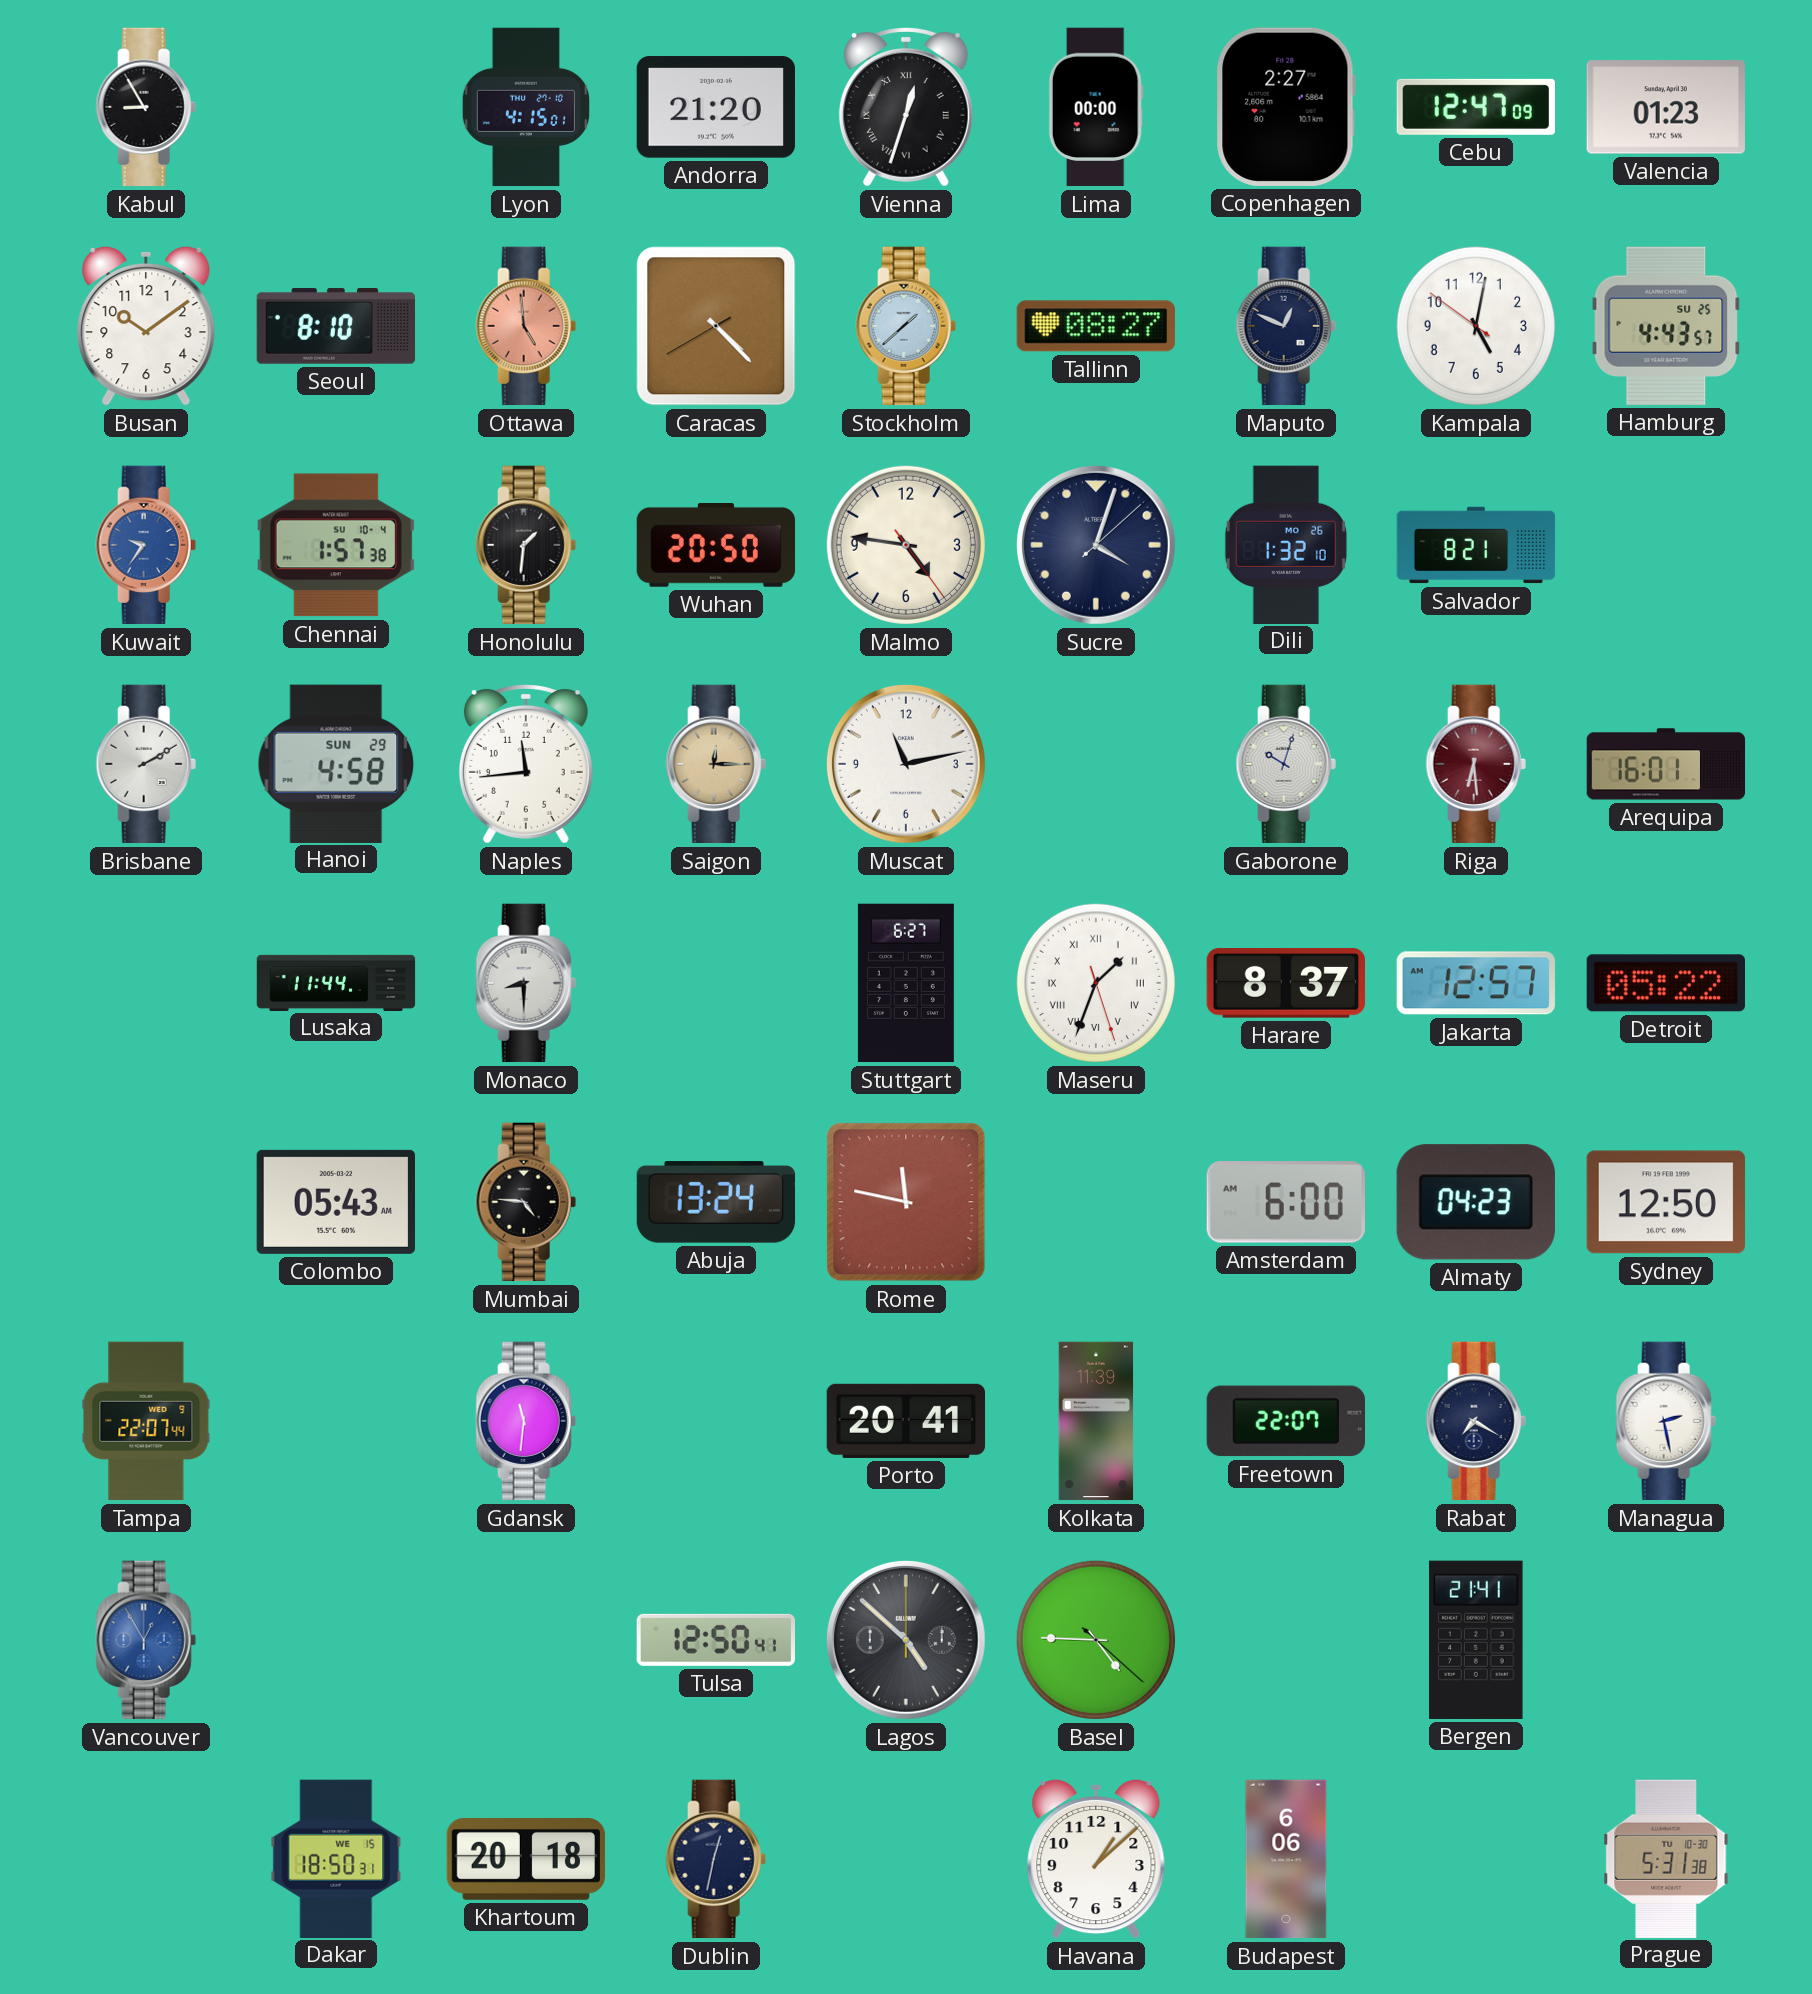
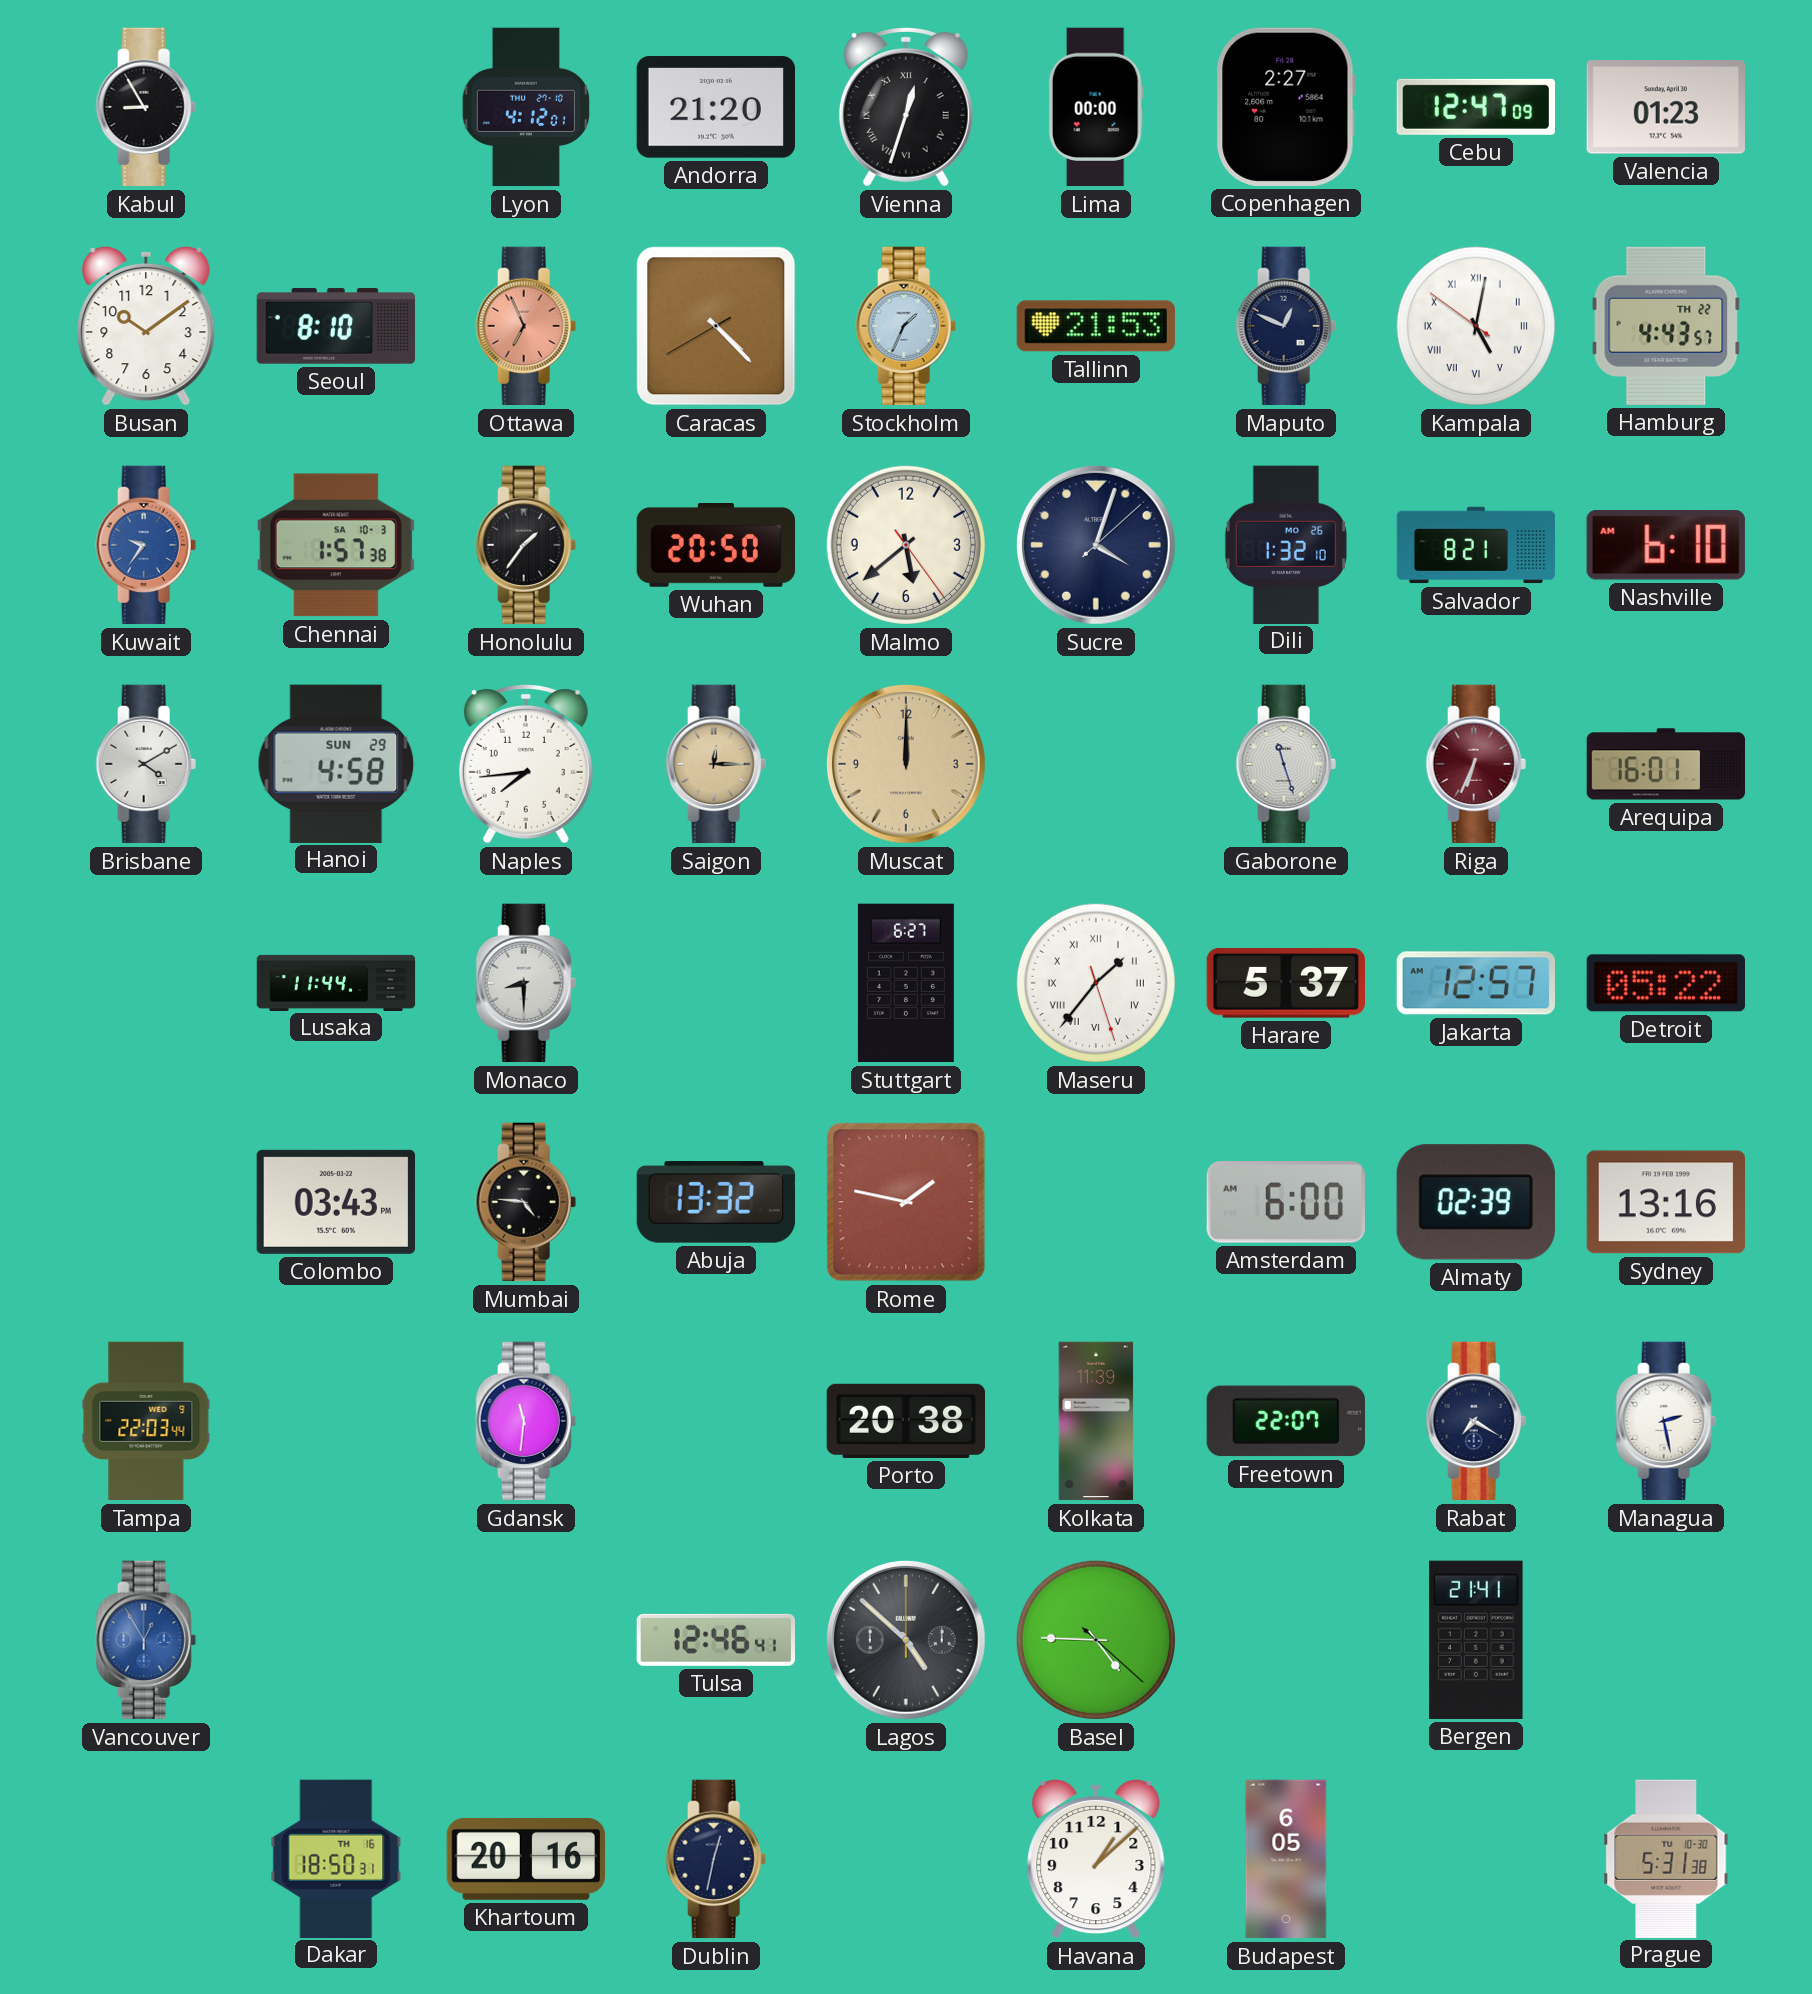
Lyon: 4:15 -> 4:12 (525, 107)
Ottawa: 4:59 -> 6:56 (526, 326)
Stockholm: 1:38 -> 1:34 (906, 326)
Tallinn: 08:27 -> 21:53 (1095, 326)
Kampala numerals: Arabic -> Roman (1476, 326)
Hamburg date: SU 25 -> TH 22 (1666, 326)
Chennai date: SU 10-4 -> SA 10-3 (336, 545)
Honolulu: 1:31 -> 1:36 (526, 545)
Malmo: 4:46 -> 5:38 (906, 545)
Nashville: none -> 6:10 (1666, 546)
Brisbane: 2:10 -> 4:10 (146, 764)
Naples: 11:44 -> 7:44 (526, 765)
Muscat: 11:13 -> 12:00 (906, 764)
Muscat dial: white -> champagne (906, 764)
Gaborone: 10:03 -> 11:27 (1286, 764)
Riga: 6:29 -> 6:34 (1476, 764)
Maseru: 1:33 -> 1:36 (1096, 983)
Harare: 8:37 -> 5:37 (1285, 983)
Colombo: 05:43 -> 03:43 (335, 1202)
Abuja: 13:24 -> 13:32 (716, 1202)
Rome: 11:47 -> 1:47 (906, 1202)
Almaty: 04:23 -> 02:39 (1476, 1202)
Sydney: 12:50 -> 13:16 (1665, 1202)
Tampa: 22:07 -> 22:03 (146, 1421)
Porto: 20:41 -> 20:38 (906, 1421)
Tulsa: 12:50 -> 12:46 (715, 1640)
Dakar date: WE 15 -> TH 16 (336, 1858)
Khartoum: 20:18 -> 20:16 (526, 1859)
Budapest: 6:06 -> 6:05 (1286, 1859)
